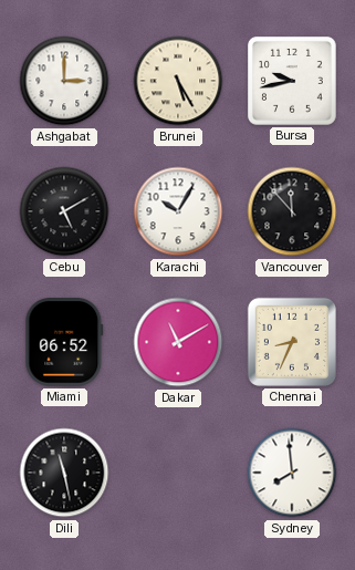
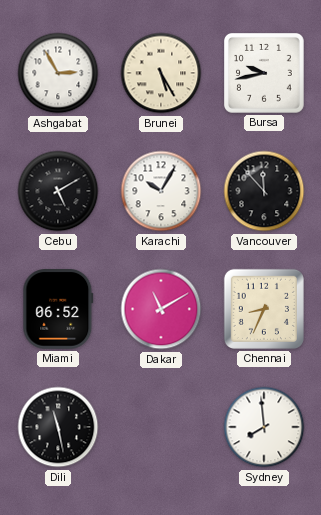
Ashgabat: 3:00 -> 2:55 (58, 73)
